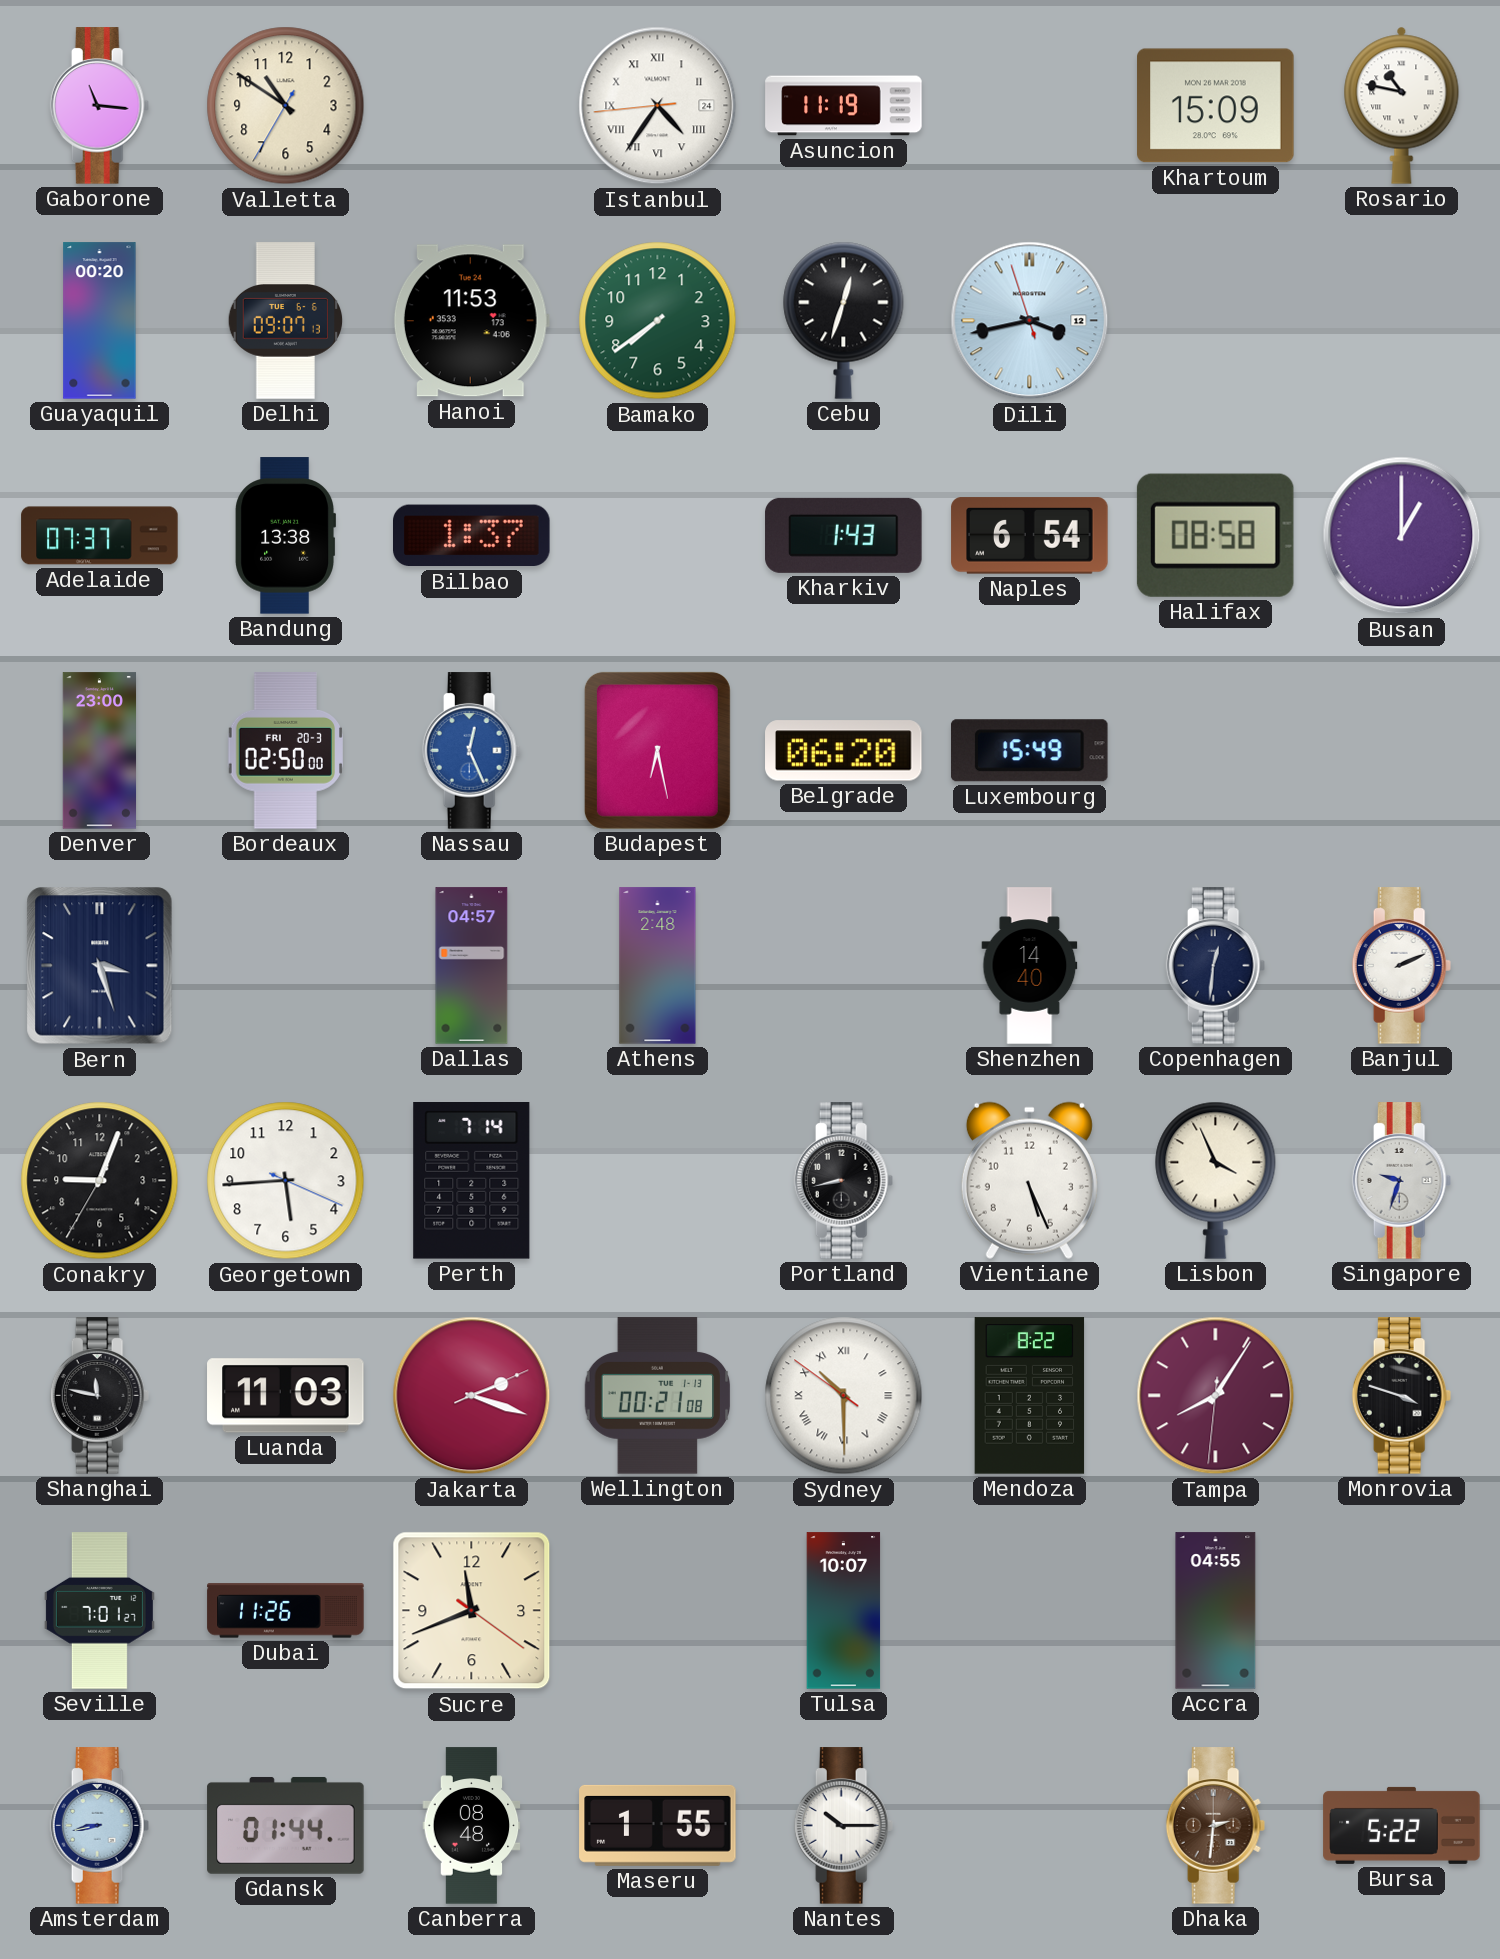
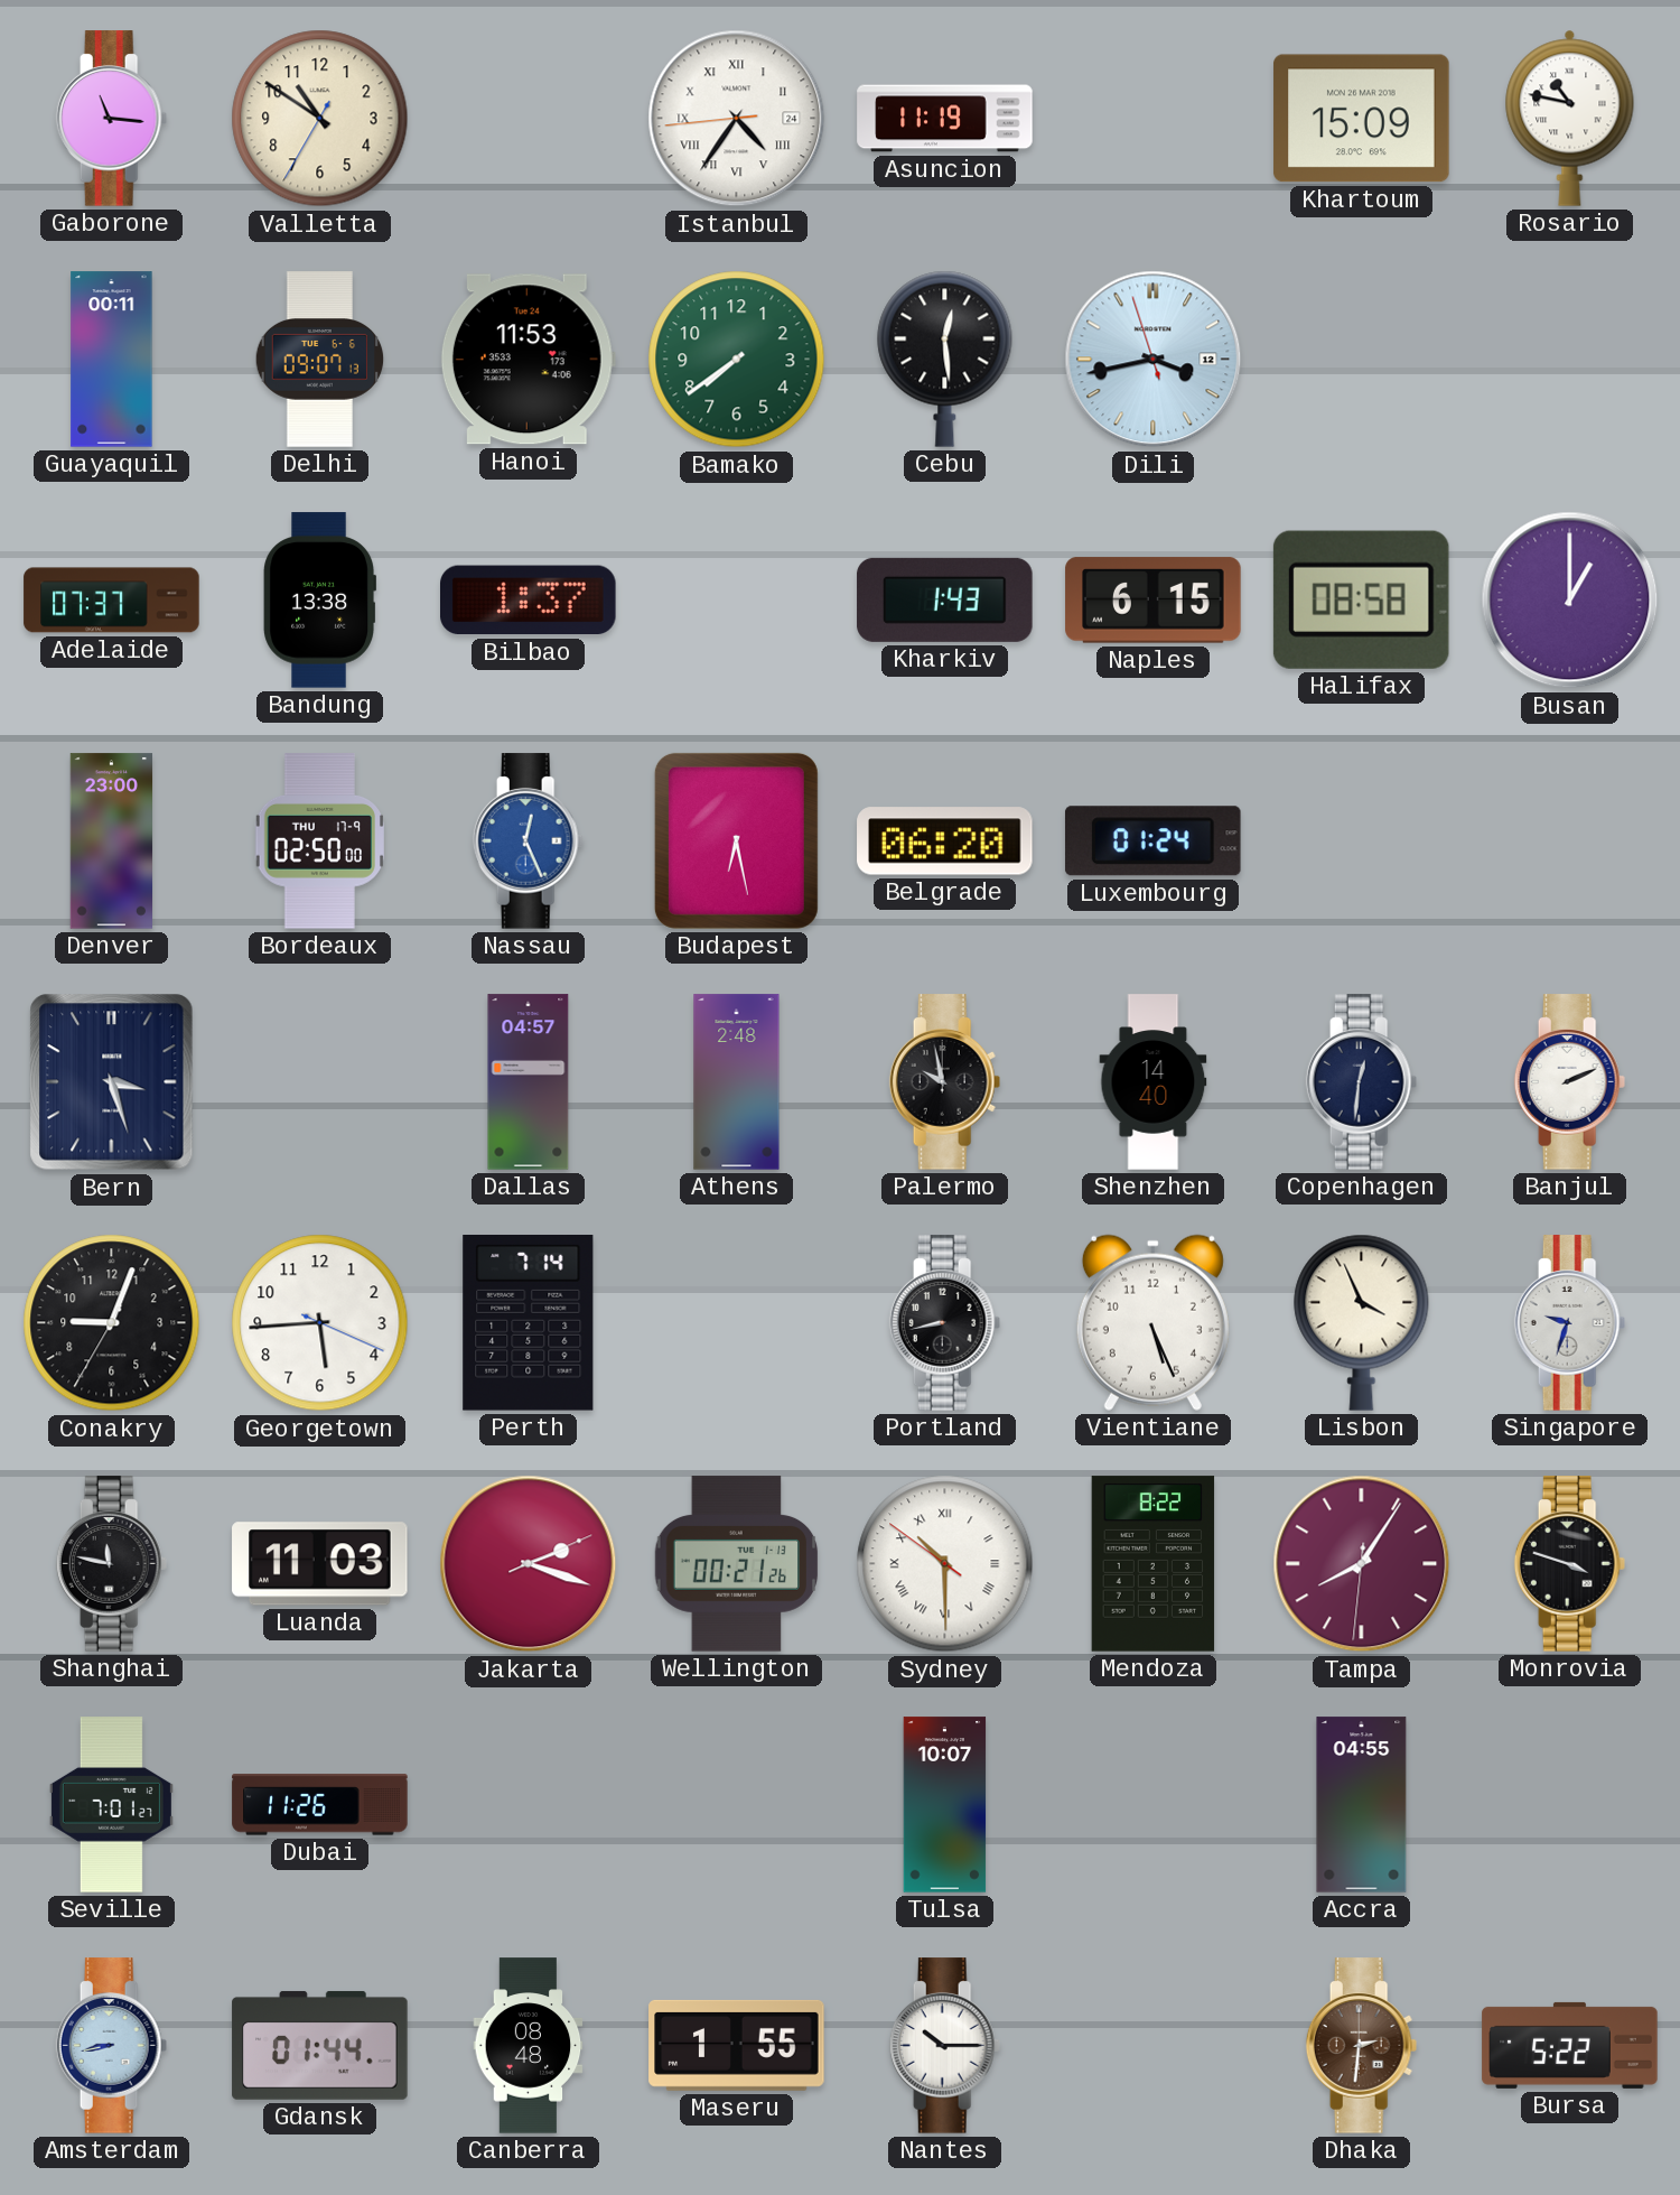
Guayaquil: 00:20 -> 00:11 (112, 360)
Cebu: 12:33 -> 12:29 (945, 359)
Naples: 6:54 -> 6:15 (1154, 601)
Bordeaux date: FRI 20-3 -> THU 17-9 (319, 841)
Luxembourg: 15:49 -> 01:24 (1152, 841)
Palermo: none -> 9:58 (945, 1082)
Wellington: 00:21:08 -> 00:21:26 (737, 1564)
Sucre: 11:41 -> none (472, 1611)
